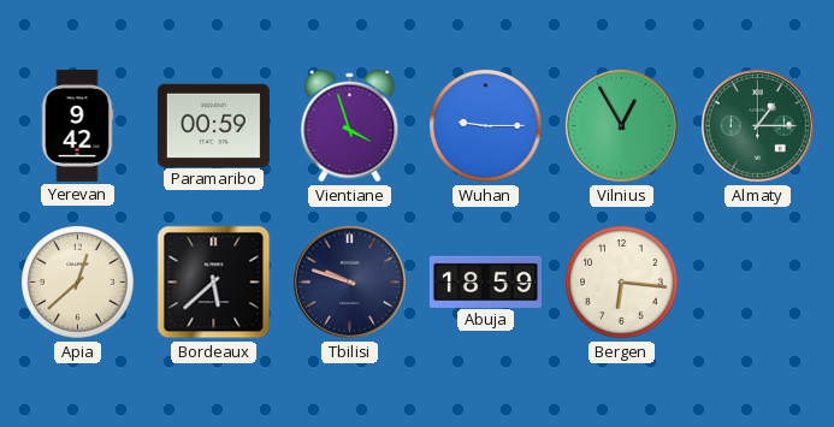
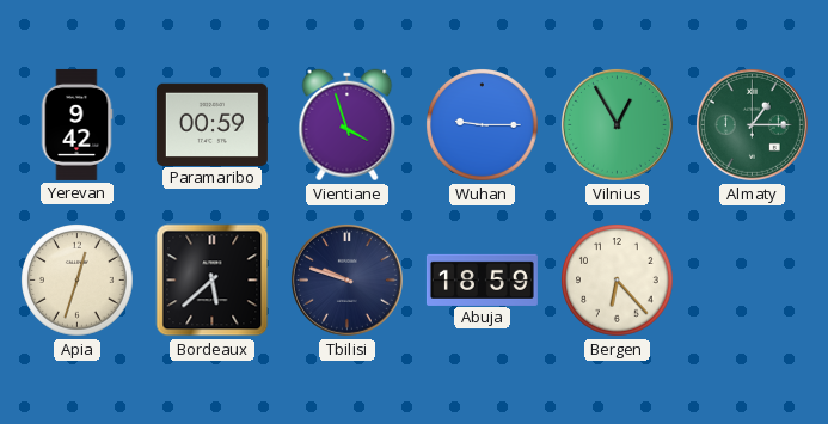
Apia: 12:38 -> 12:33 (78, 281)
Bergen: 6:16 -> 6:23 (618, 281)
